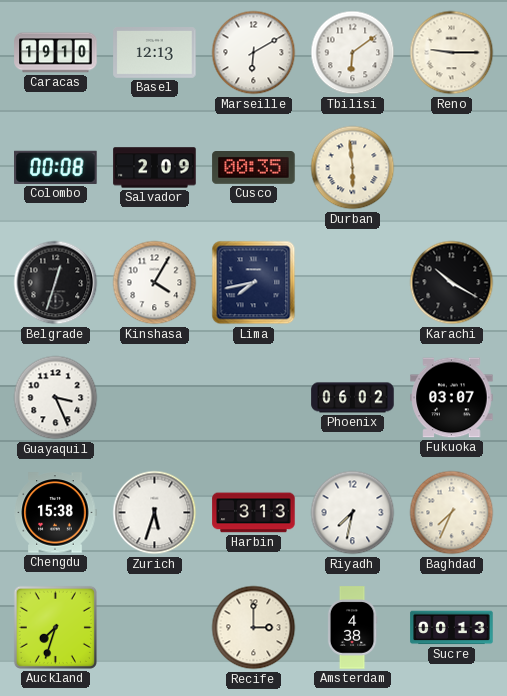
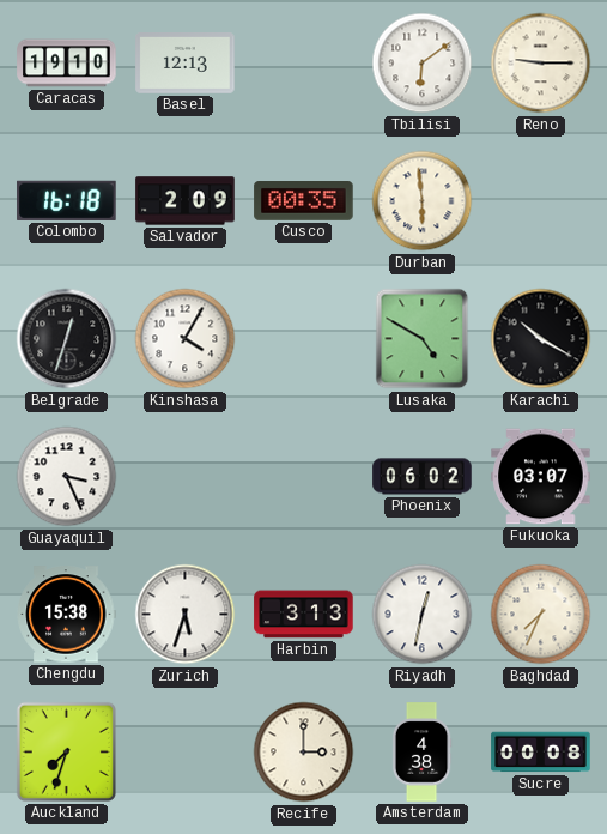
Marseille: 6:10 -> none (254, 53)
Colombo: 00:08 -> 16:18 (67, 200)
Lima: 7:43 -> none (254, 283)
Lusaka: none -> 4:50 (423, 339)
Riyadh: 7:32 -> 12:32 (423, 615)
Sucre: 00:13 -> 00:08 (541, 753)
